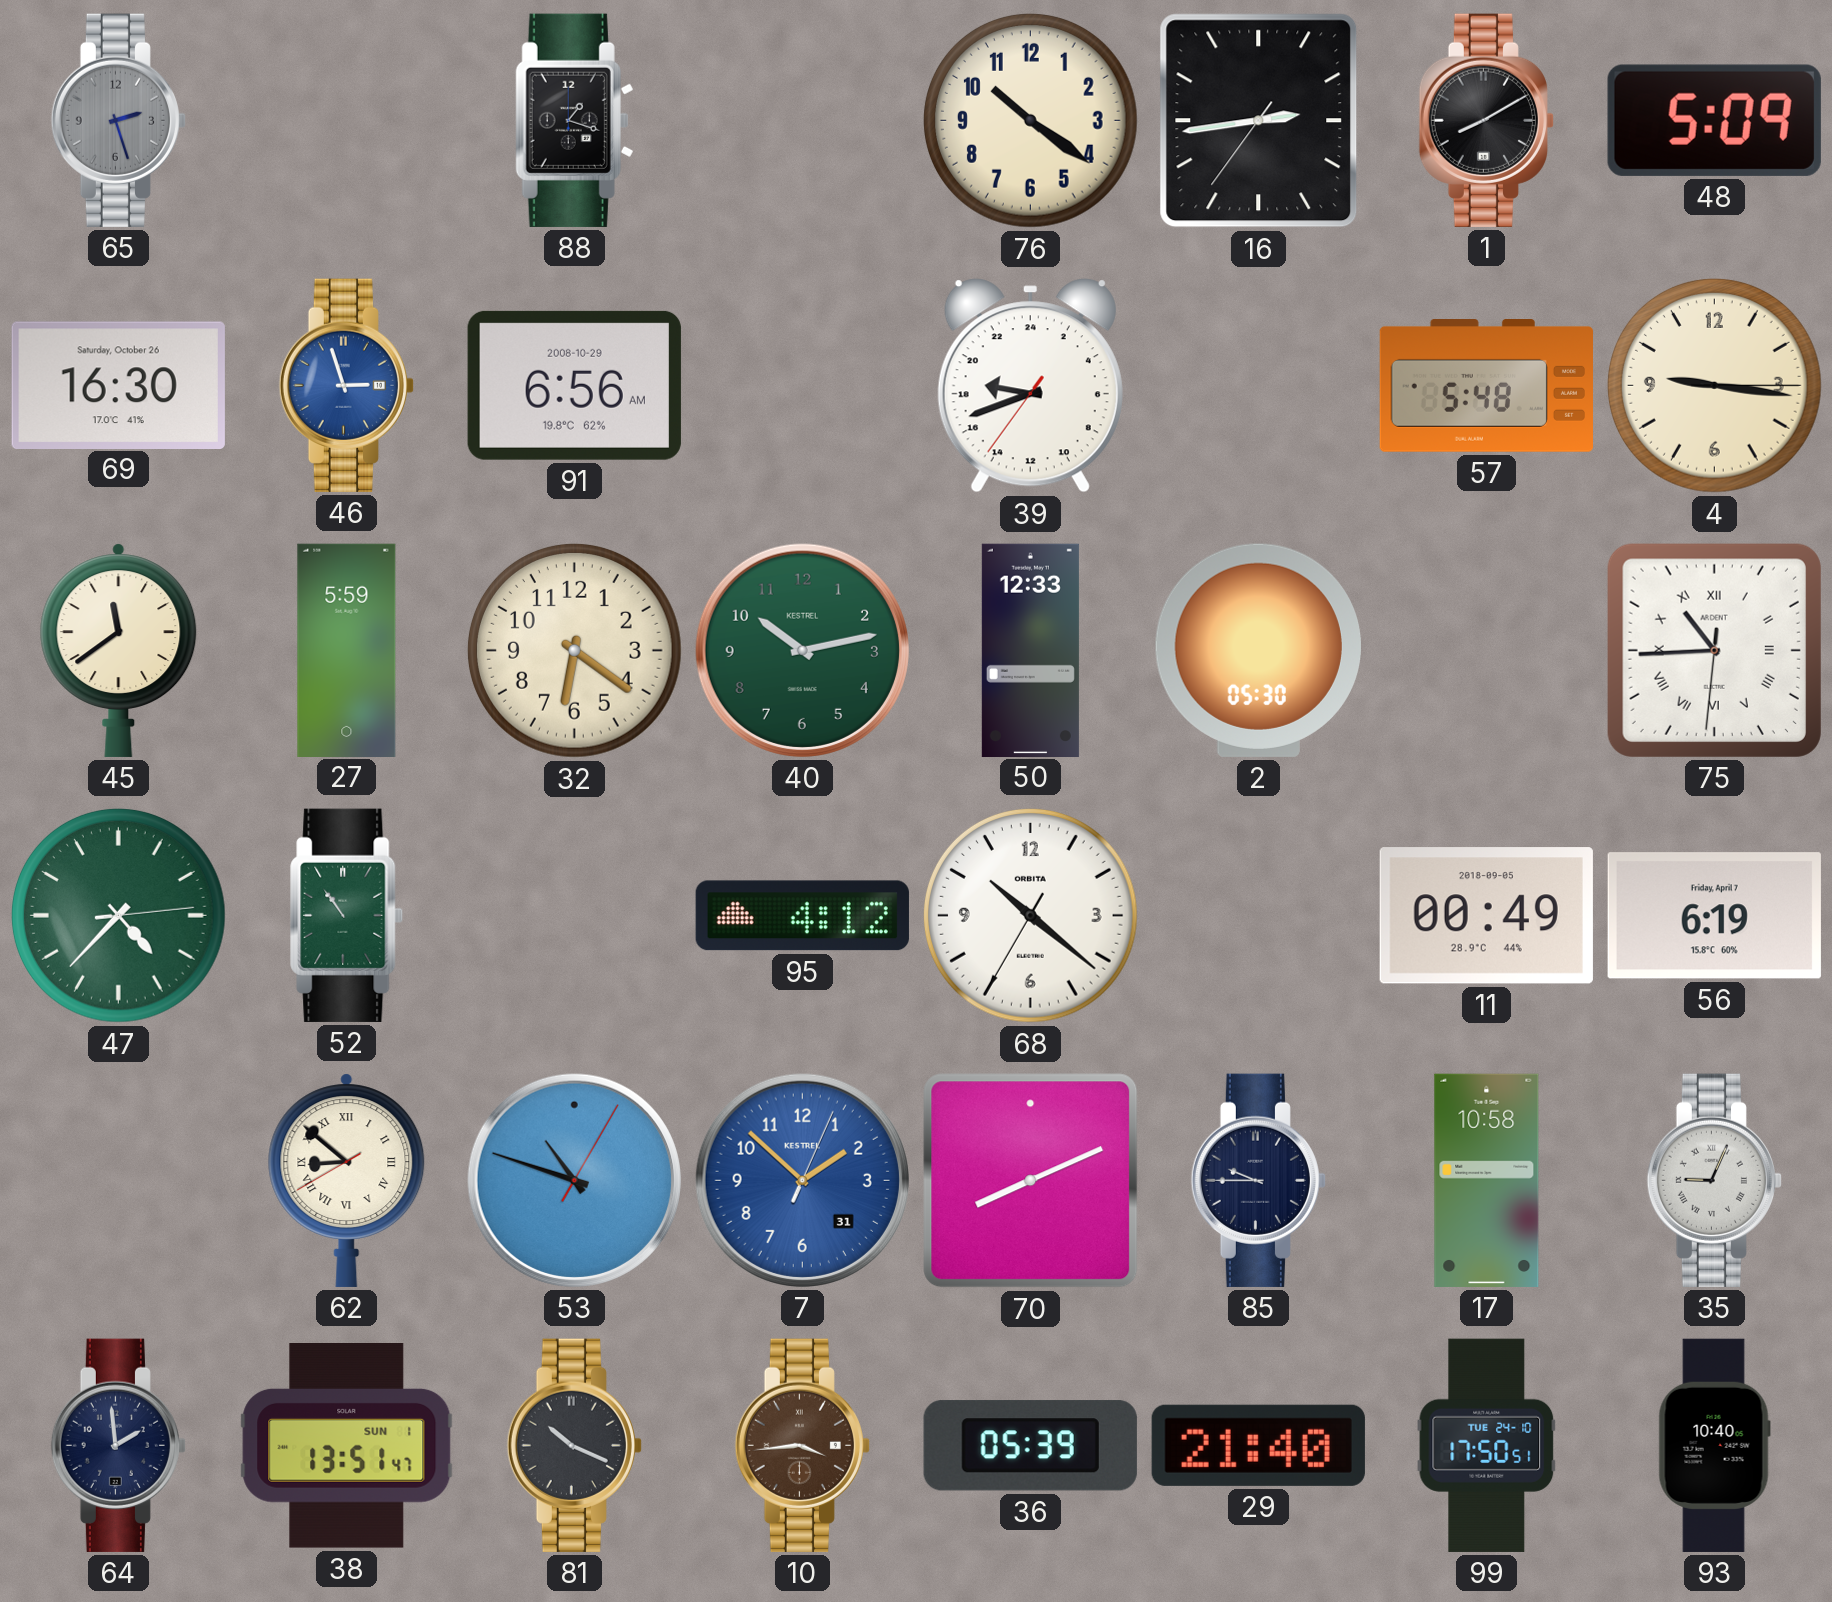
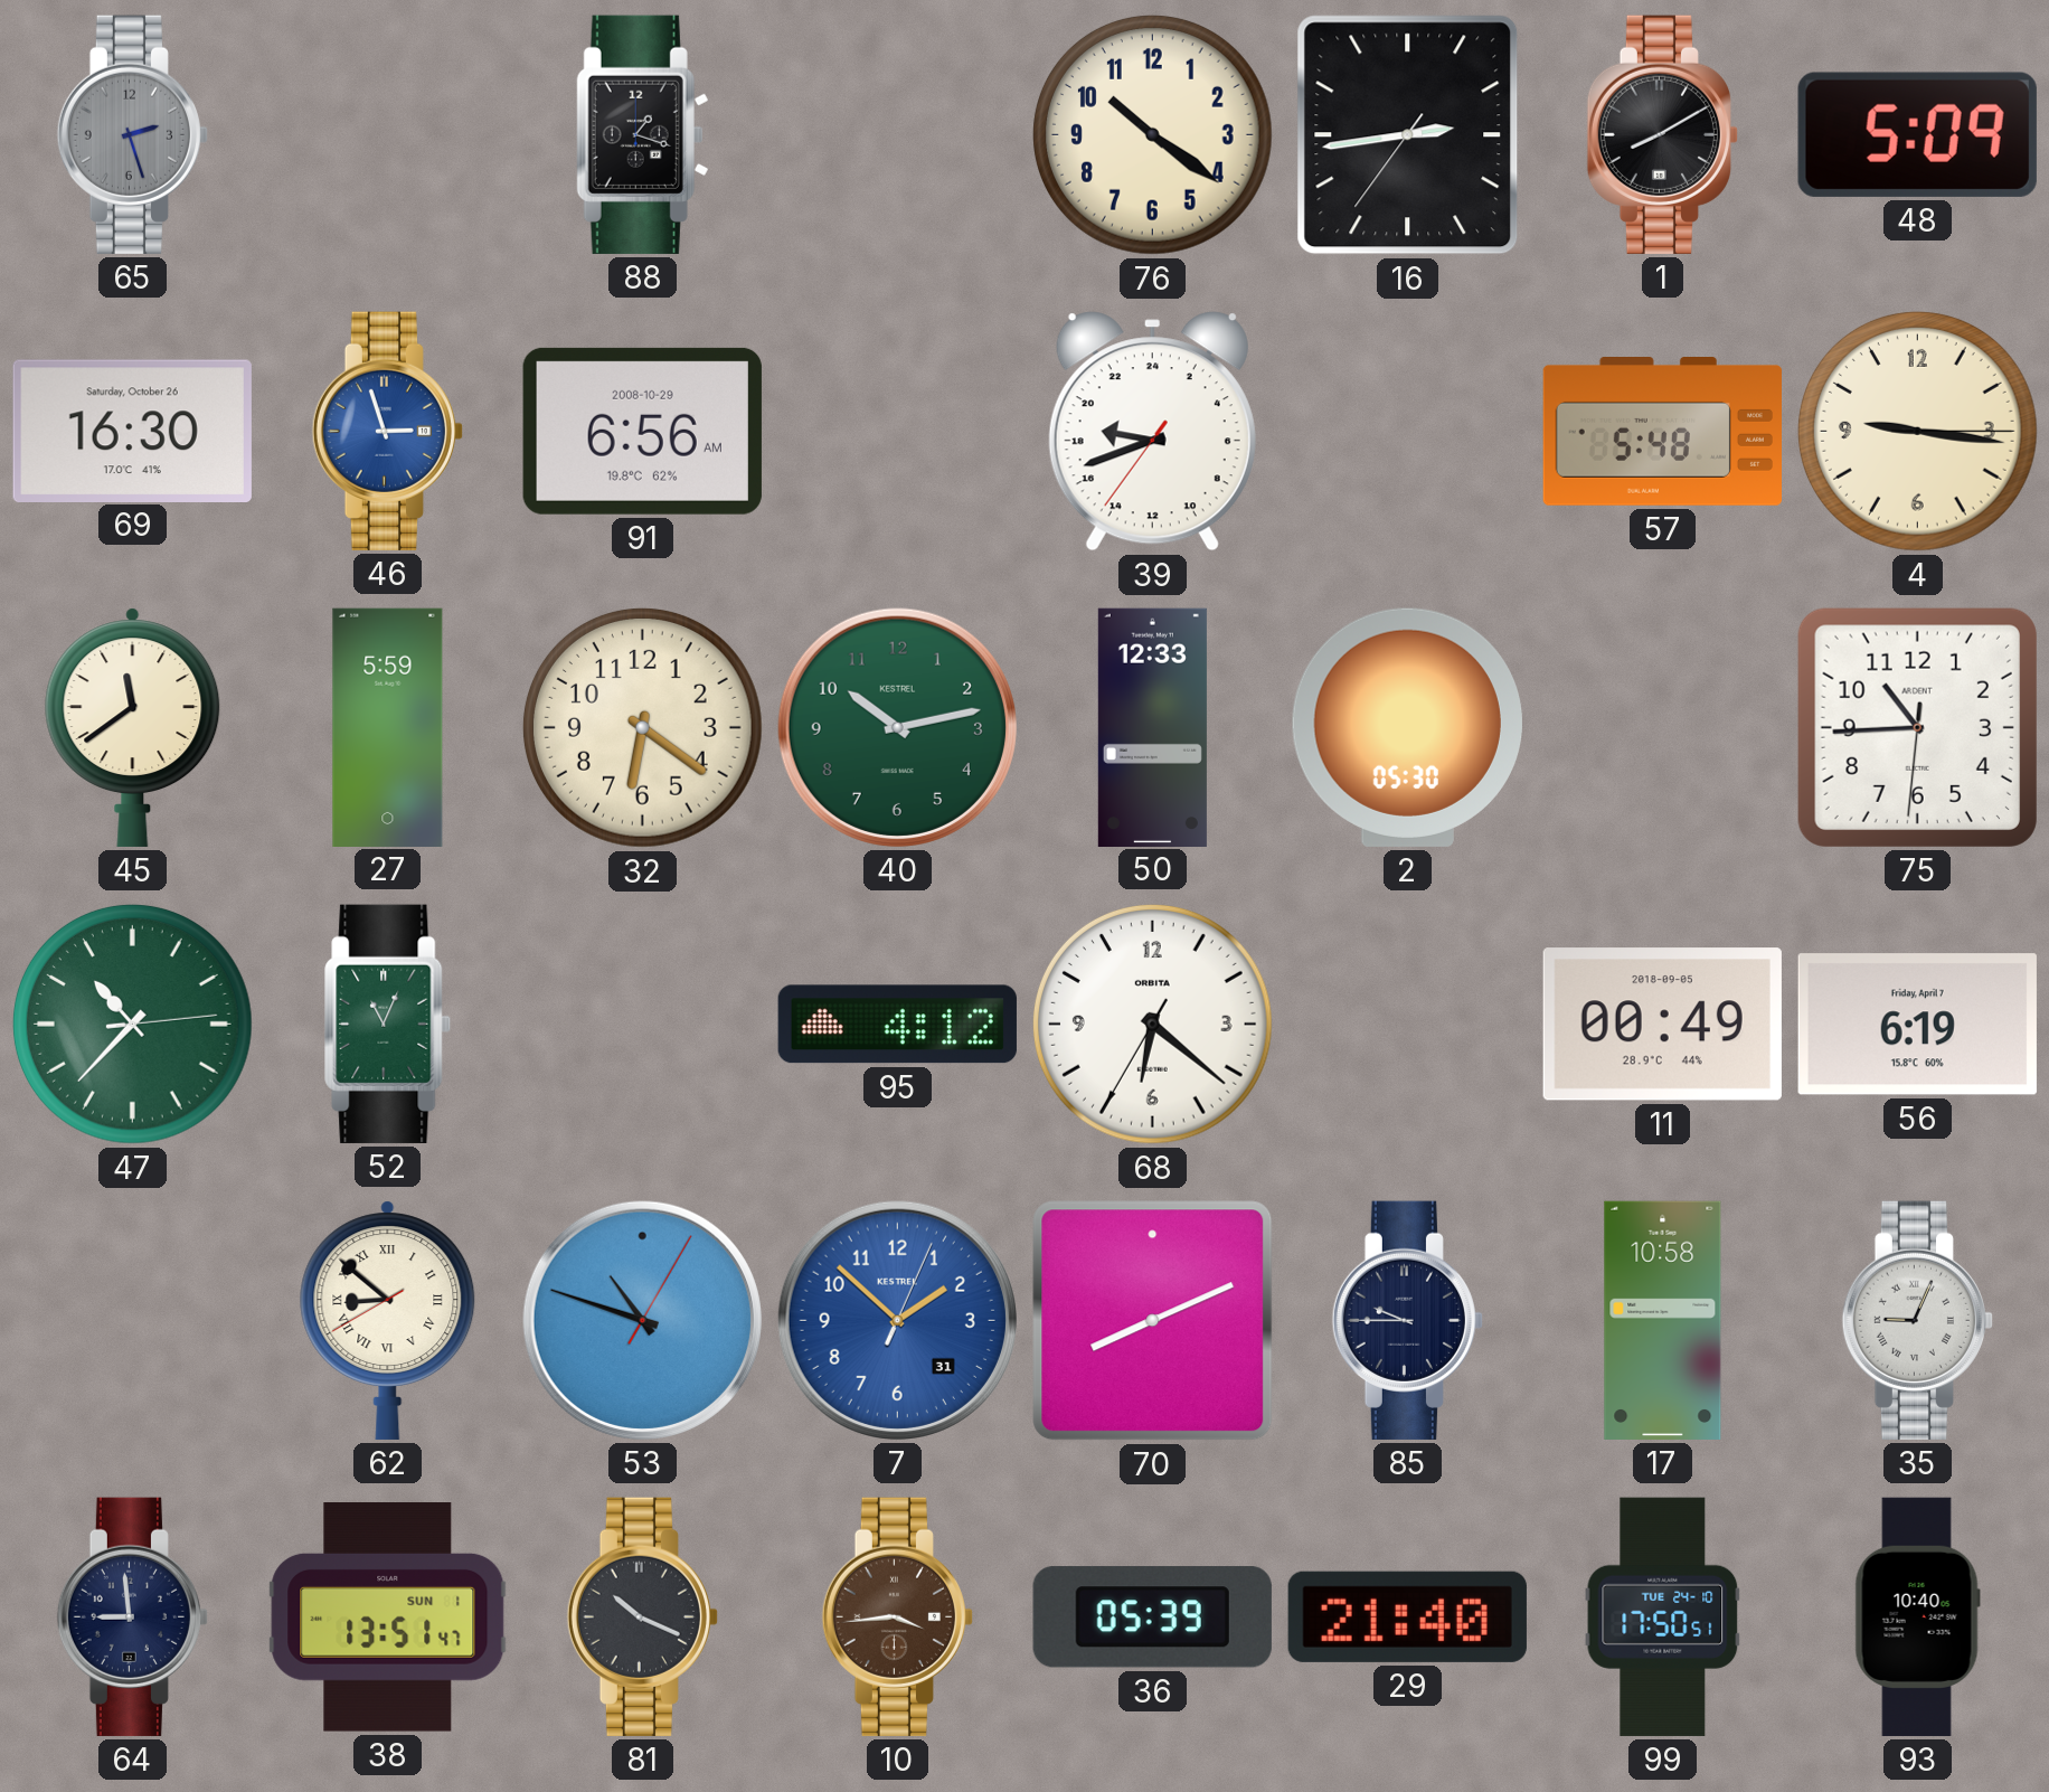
75 numerals: Roman -> Arabic (1917, 727)
47: 4:37 -> 10:37 (132, 1024)
52: 10:54 -> 11:04 (388, 1024)
68: 10:21 -> 6:21 (1152, 1024)
64: 1:59 -> 8:59 (132, 1616)
